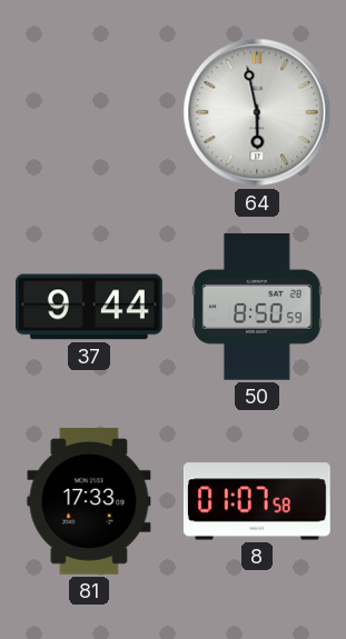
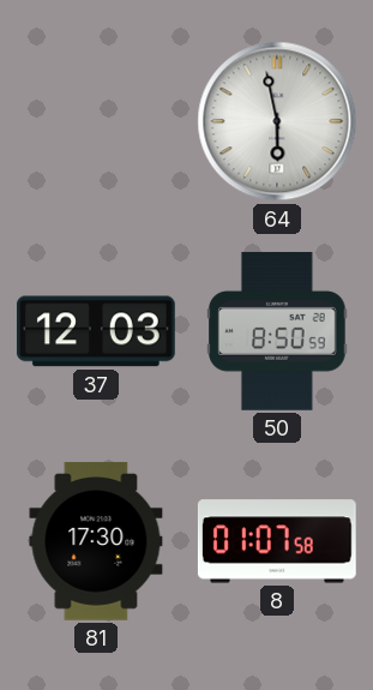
37: 9:44 -> 12:03 (96, 331)
81: 17:33 -> 17:30 (96, 541)
